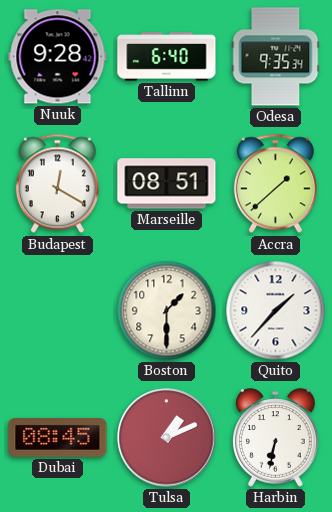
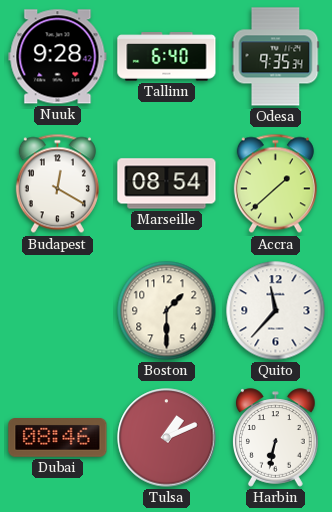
Marseille: 08:51 -> 08:54 (167, 184)
Quito: 1:37 -> 11:37 (276, 311)
Dubai: 08:45 -> 08:46 (58, 438)
